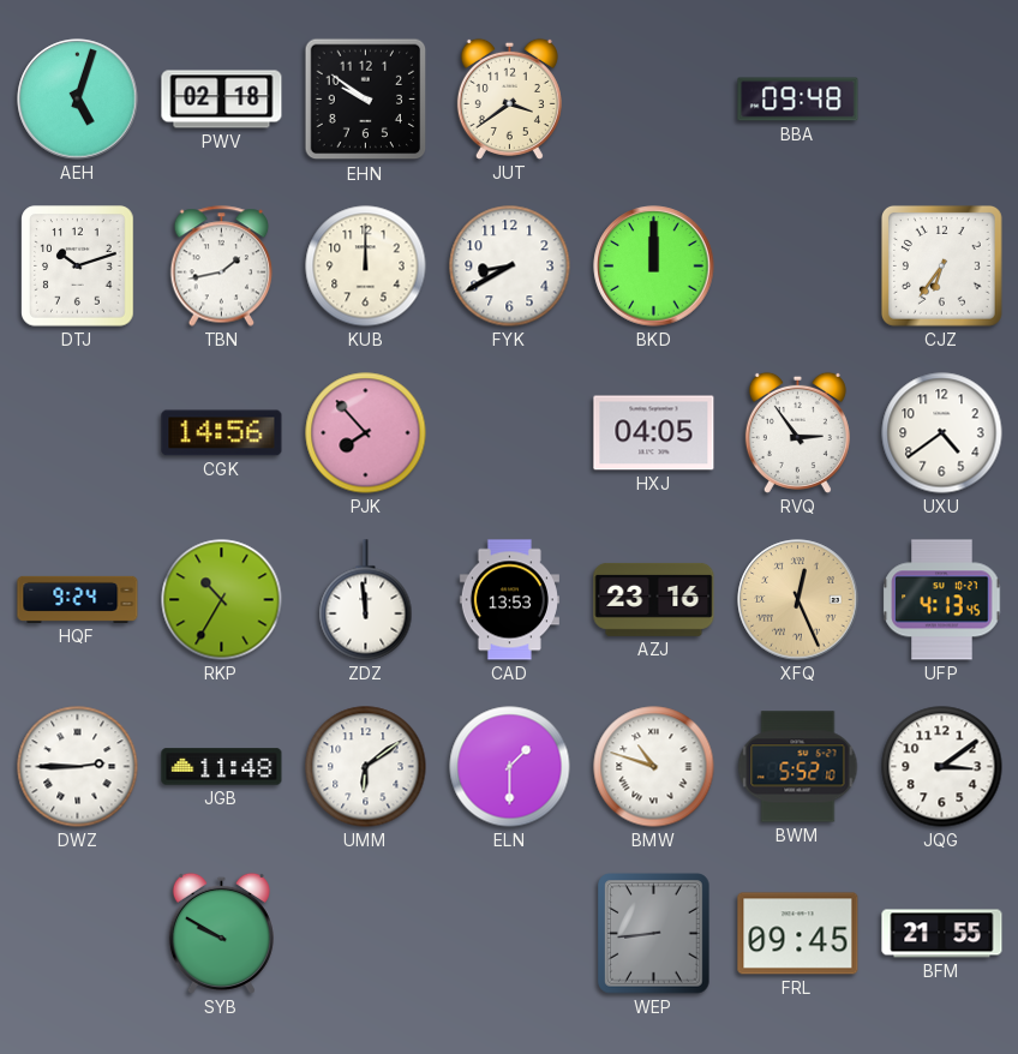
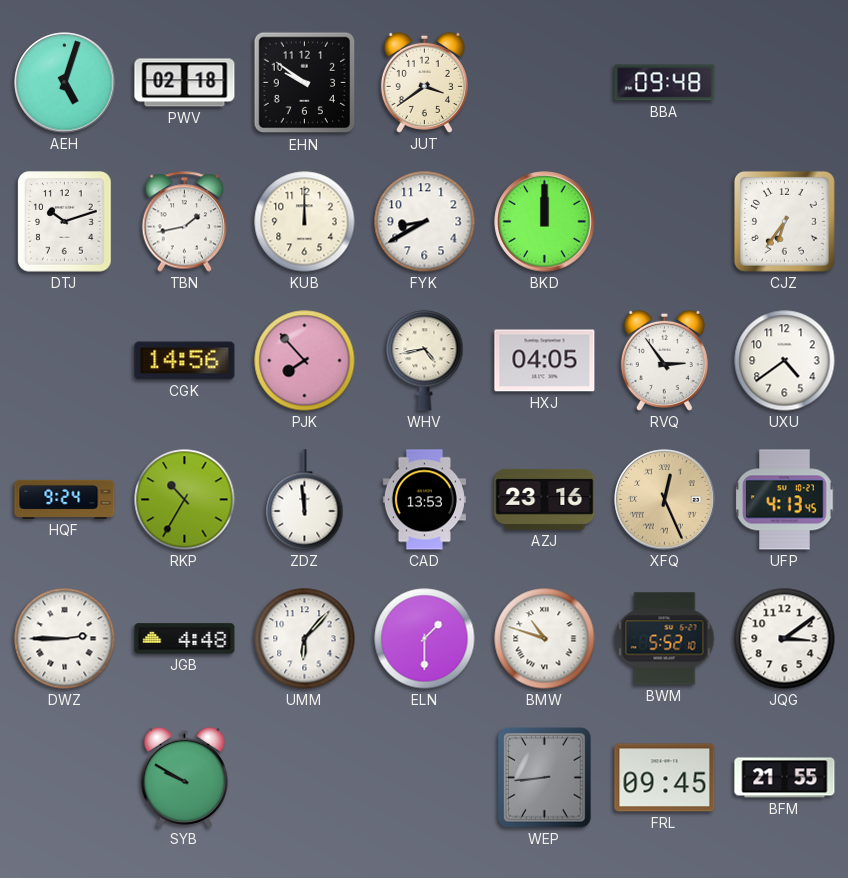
WHV: none -> 4:43 (425, 361)
JGB: 11:48 -> 4:48 (185, 639)
UMM: 6:09 -> 6:07 (305, 639)
